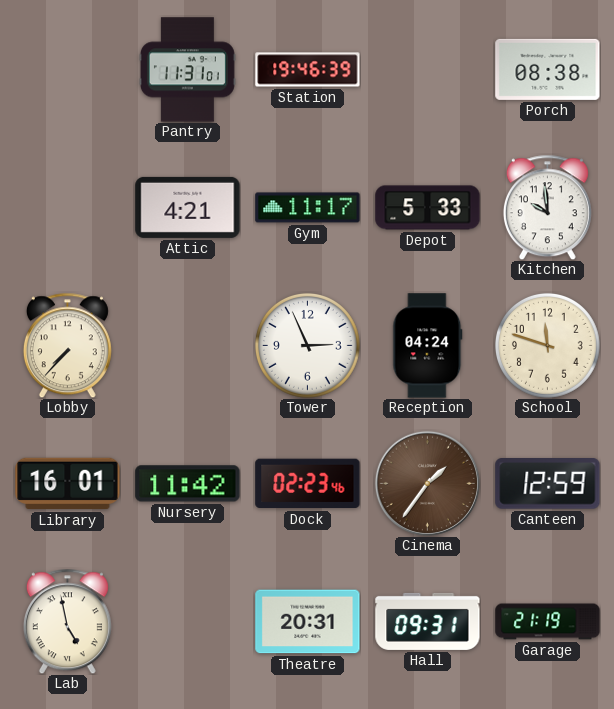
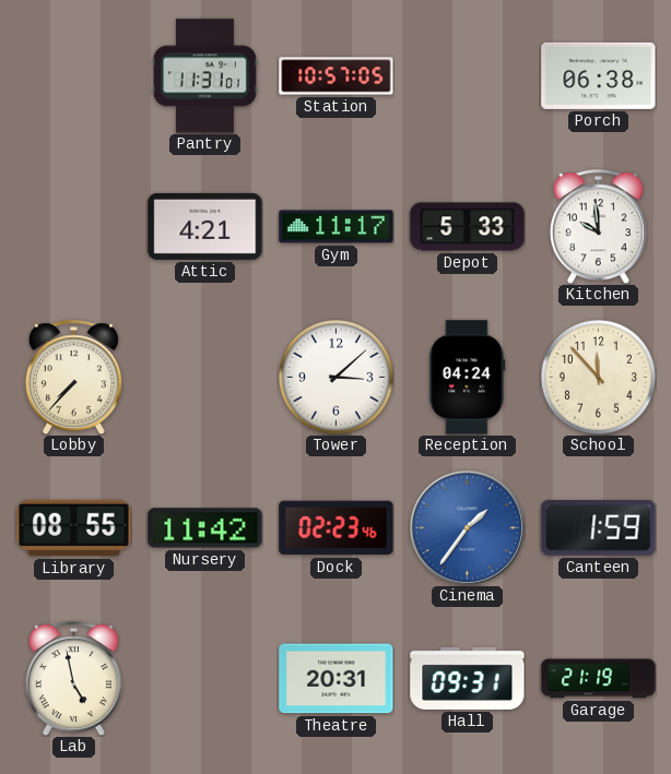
Station: 19:46 -> 10:57 (337, 76)
Porch: 08:38 -> 06:38 (599, 75)
Tower: 2:56 -> 3:08 (335, 377)
School: 11:48 -> 11:53 (598, 377)
Library: 16:01 -> 08:55 (74, 528)
Cinema dial: brown -> blue (467, 527)
Canteen: 12:59 -> 1:59 (599, 528)
